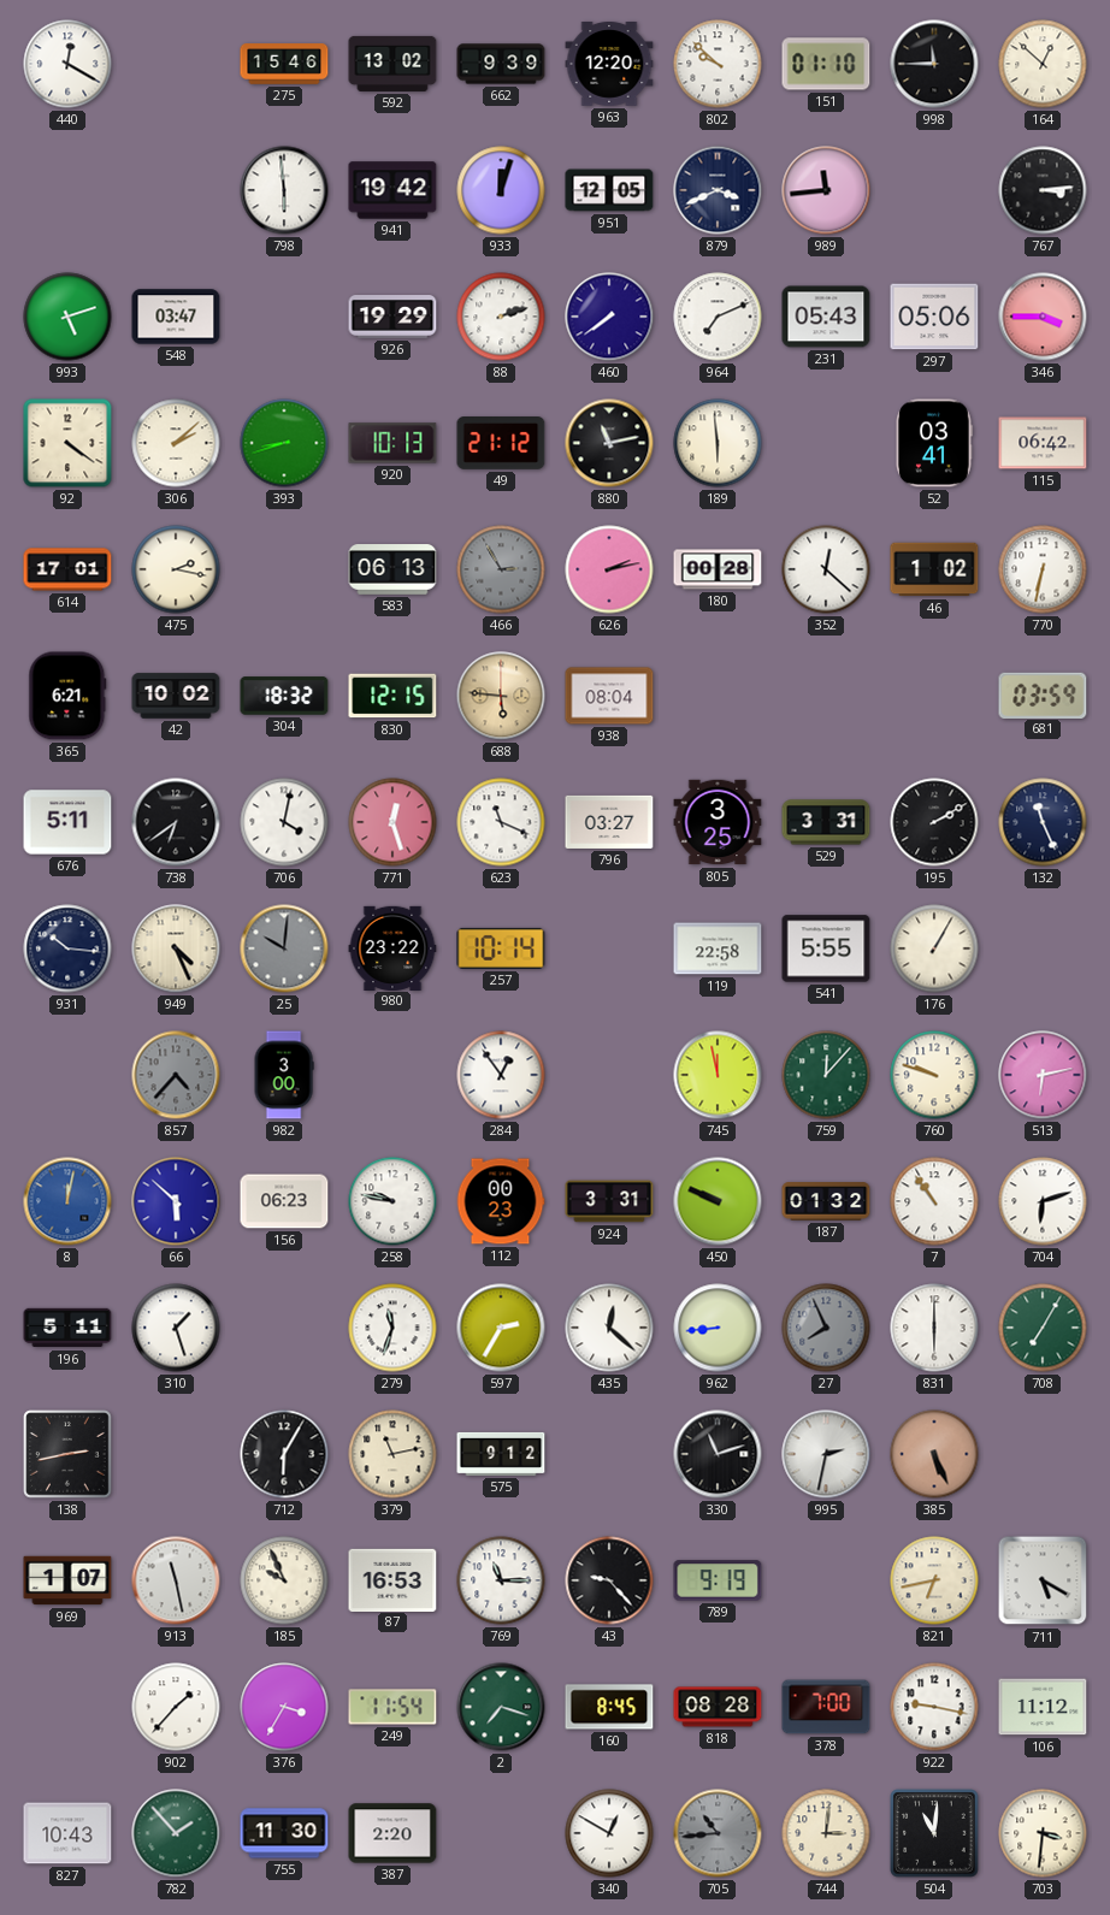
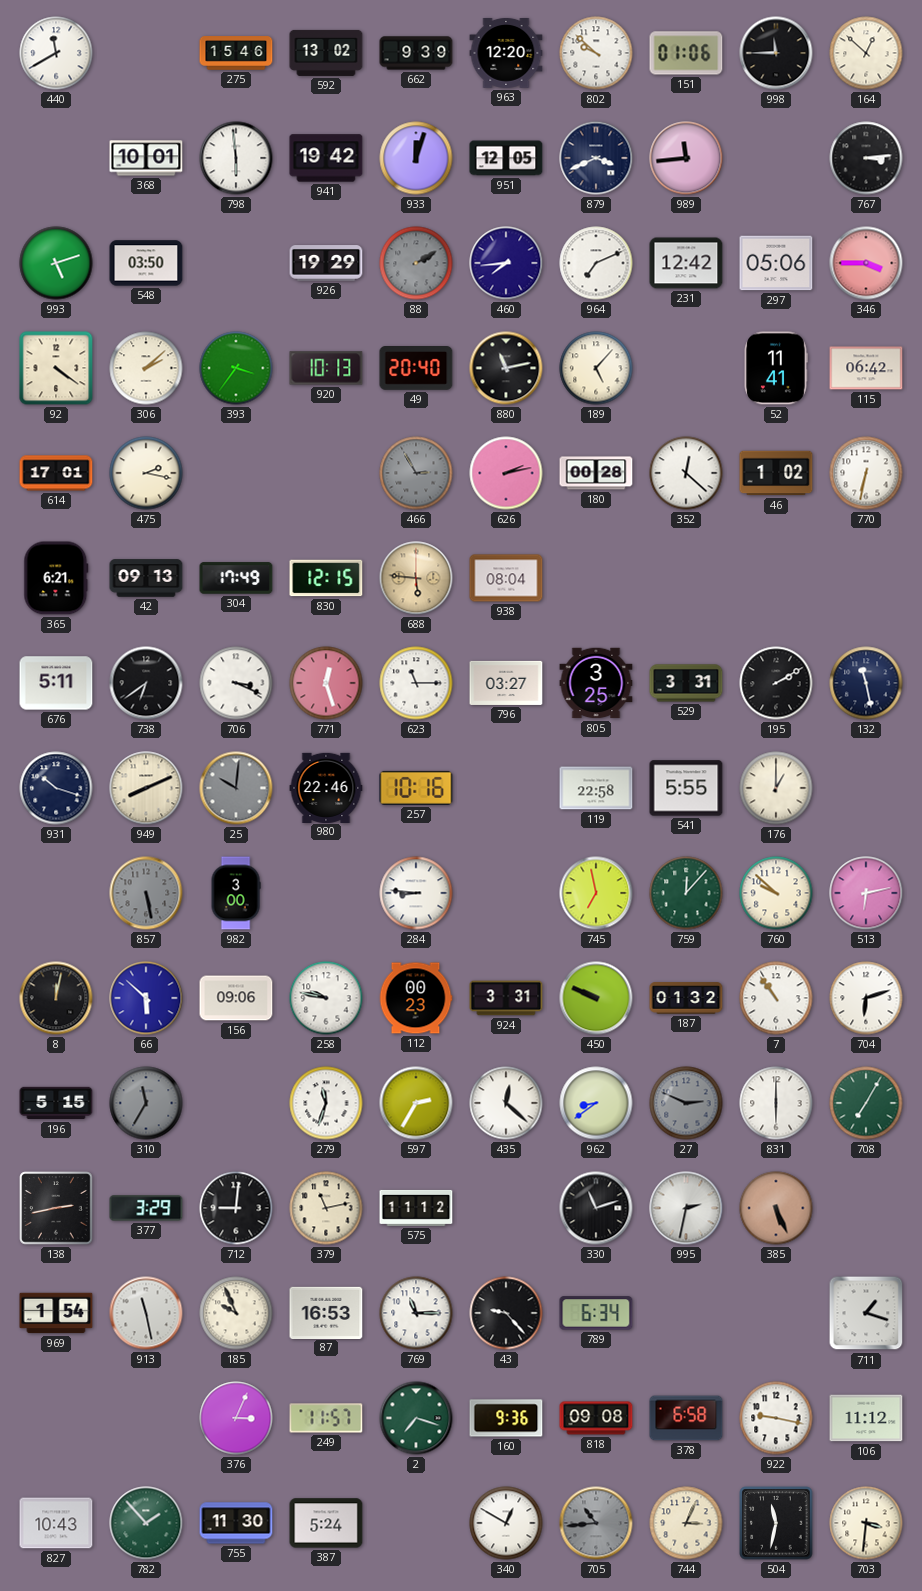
440: 12:20 -> 11:40 (56, 53)
151: 01:10 -> 01:06 (686, 53)
368: none -> 10:01 (146, 158)
548: 03:47 -> 03:50 (146, 263)
88: 2:12 -> 2:10 (416, 263)
88 dial: white -> grey (416, 263)
460: 7:39 -> 7:44 (506, 263)
231: 05:43 -> 12:42 (686, 263)
393: 8:42 -> 3:36 (236, 368)
49: 21:12 -> 20:40 (416, 369)
189: 5:59 -> 5:07 (596, 368)
52: 03:41 -> 11:41 (776, 368)
583: 06:13 -> none (392, 569)
42: 10:02 -> 09:13 (146, 578)
304: 18:32 -> 17:49 (236, 578)
681: 03:59 -> none (1043, 695)
706: 4:02 -> 3:19 (236, 683)
623: 11:19 -> 11:15 (416, 683)
132: 11:26 -> 11:28 (866, 683)
931: 10:16 -> 10:18 (56, 788)
949: 4:26 -> 8:11 (146, 788)
980: 23:22 -> 22:46 (326, 787)
257: 10:14 -> 10:16 (416, 788)
176: 1:05 -> 1:00 (776, 788)
857: 4:37 -> 5:28 (146, 893)
284: 12:54 -> 8:46 (416, 893)
745: 11:58 -> 6:58 (596, 893)
760: 9:48 -> 9:52 (776, 893)
8 dial: blue -> black (56, 998)
156: 06:23 -> 09:06 (236, 998)
196: 5:11 -> 5:15 (56, 1103)
310: 1:27 -> 11:35 (146, 1103)
310 dial: white -> grey (146, 1103)
962: 8:44 -> 8:39 (596, 1103)
27: 7:56 -> 2:49 (686, 1103)
377: none -> 3:29 (146, 1208)
712: 6:05 -> 9:01 (236, 1208)
575: 9:12 -> 11:12 (416, 1208)
969: 1:07 -> 1:54 (56, 1313)
789: 9:19 -> 6:34 (596, 1313)
821: 6:43 -> none (934, 1580)
711: 5:20 -> 1:18 (866, 1313)
902: 1:37 -> none (176, 1707)
376: 3:35 -> 3:04 (236, 1418)
249: 11:54 -> 11:57 (326, 1418)
160: 8:45 -> 9:36 (506, 1418)
818: 08:28 -> 09:08 (596, 1418)
378: 7:00 -> 6:58 (686, 1418)
387: 2:20 -> 5:24 (326, 1523)
744: 3:01 -> 3:04 (686, 1523)
504: 11:01 -> 11:32 (776, 1523)
